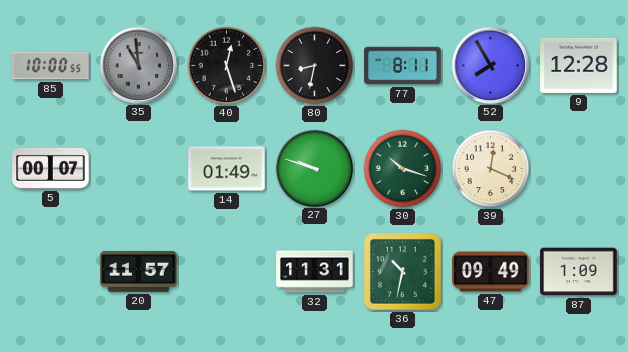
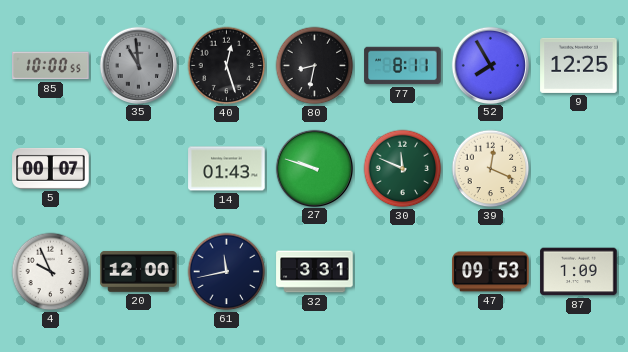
9: 12:28 -> 12:25 (579, 65)
14: 01:49 -> 01:43 (227, 169)
30: 10:18 -> 11:49 (403, 169)
4: none -> 9:56 (51, 272)
20: 11:57 -> 12:00 (139, 271)
61: none -> 11:43 (227, 272)
32: 11:31 -> 3:31 (315, 272)
36: 10:32 -> none (403, 272)
47: 09:49 -> 09:53 (491, 272)
